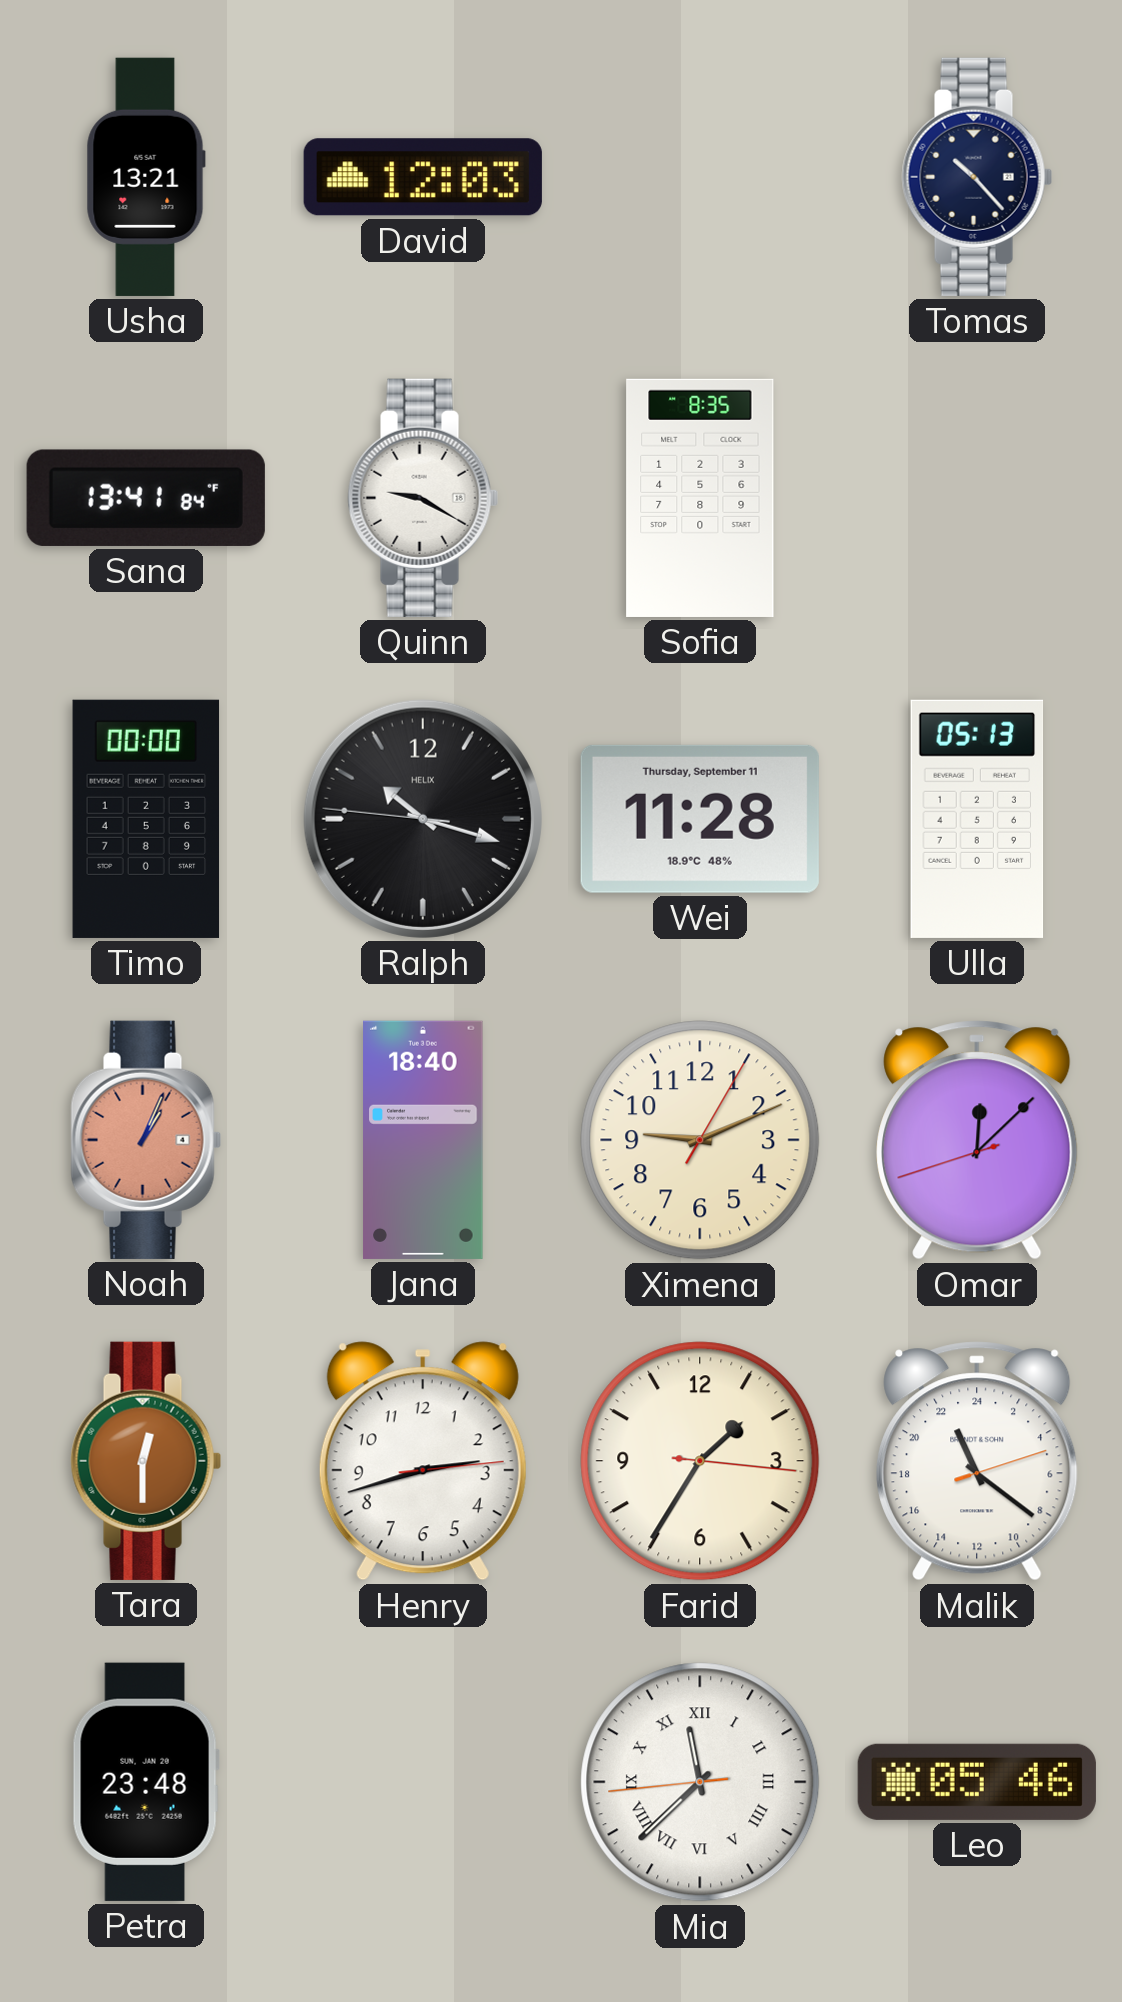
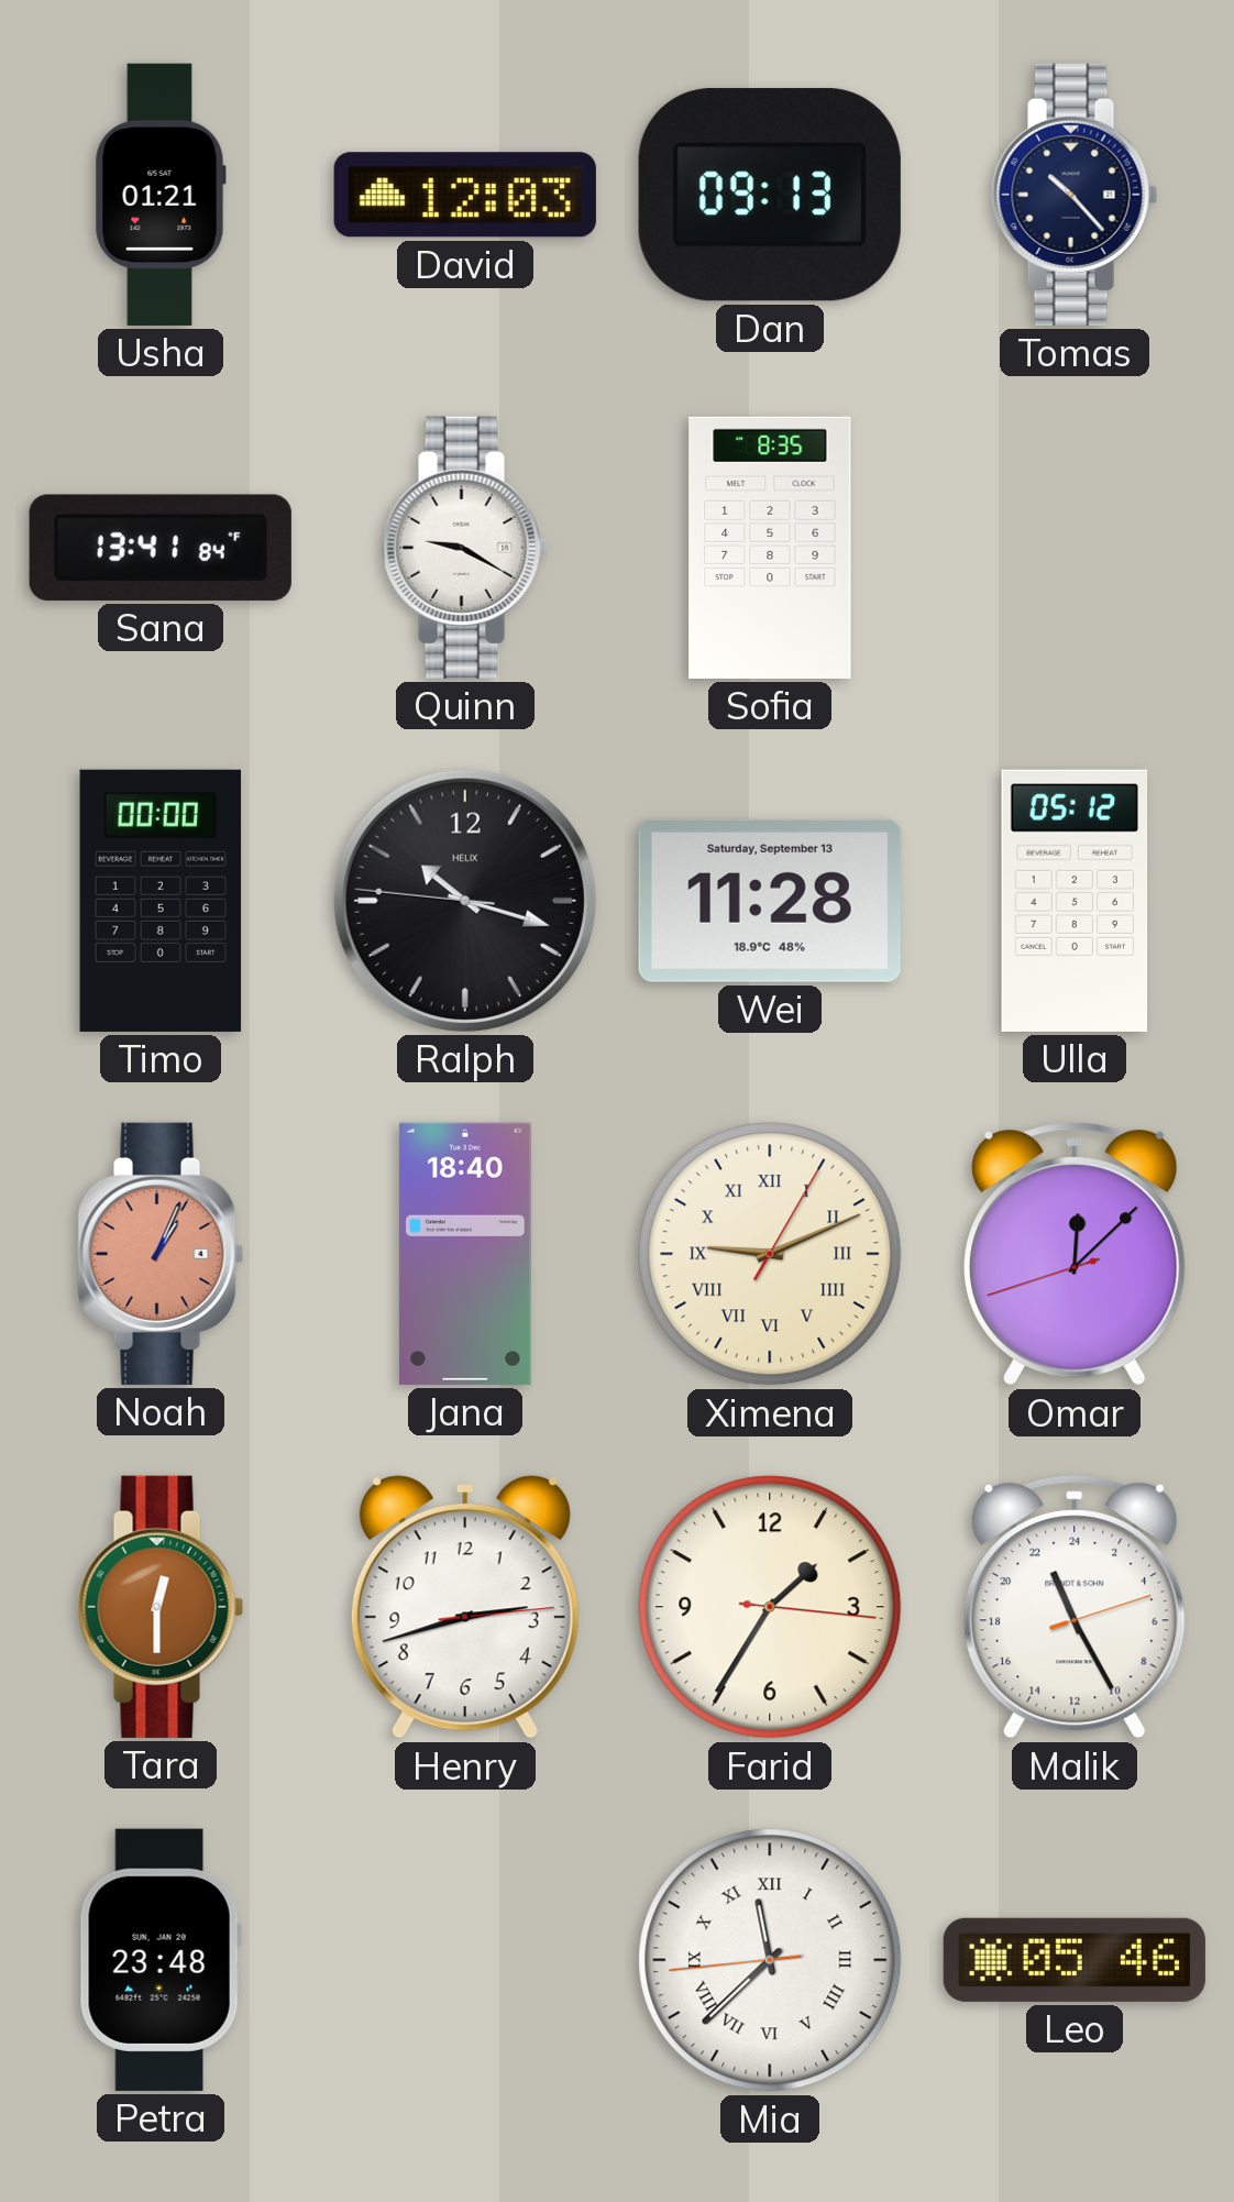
Usha: 13:21 -> 01:21 (161, 195)
Dan: none -> 09:13 (770, 195)
Wei date: Thursday, September 11 -> Saturday, September 13 (770, 901)
Ulla: 05:13 -> 05:12 (1075, 901)
Ximena numerals: Arabic -> Roman (770, 1254)
Malik: 22:21 -> 22:25 (1075, 1607)
